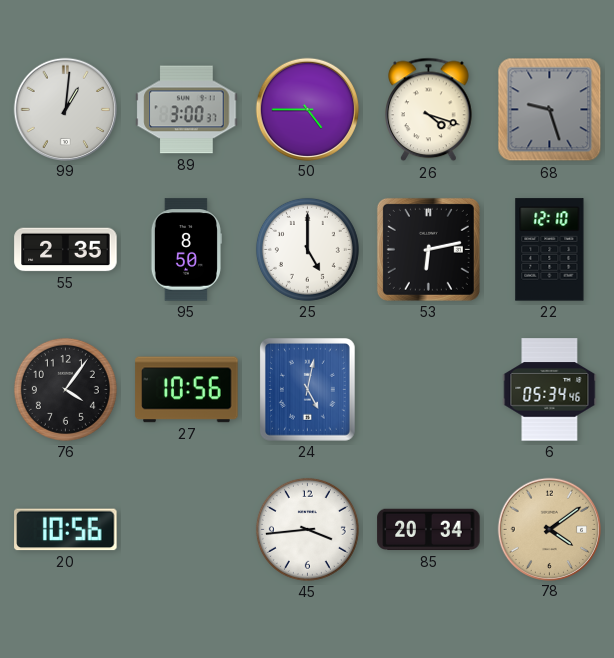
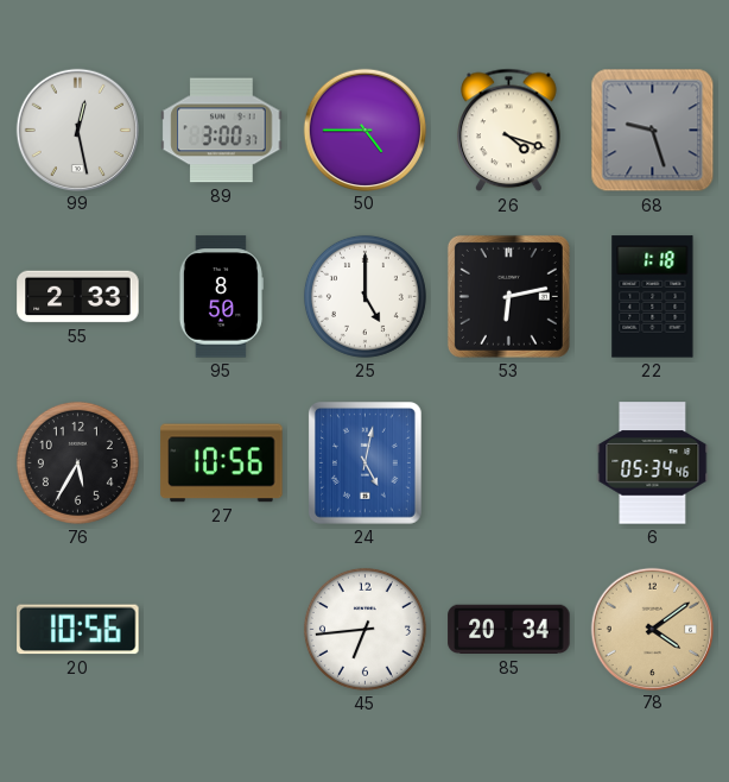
99: 1:01 -> 12:28 (77, 130)
55: 2:35 -> 2:33 (78, 297)
22: 12:10 -> 1:18 (653, 297)
76: 4:06 -> 5:35 (77, 462)
45: 3:44 -> 6:44 (364, 629)
